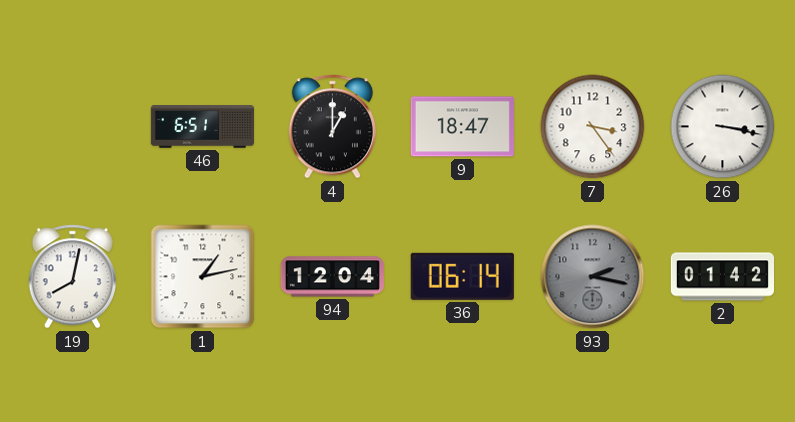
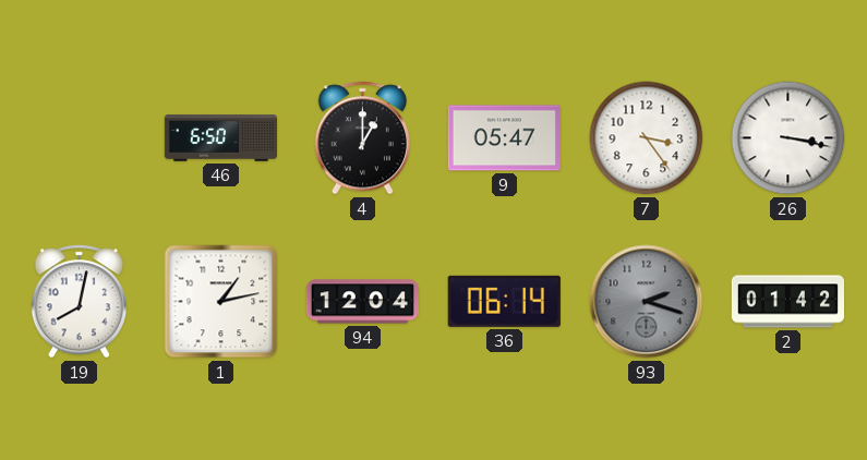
46: 6:51 -> 6:50 (220, 138)
9: 18:47 -> 05:47 (504, 138)
93: 2:17 -> 2:18 (647, 302)
